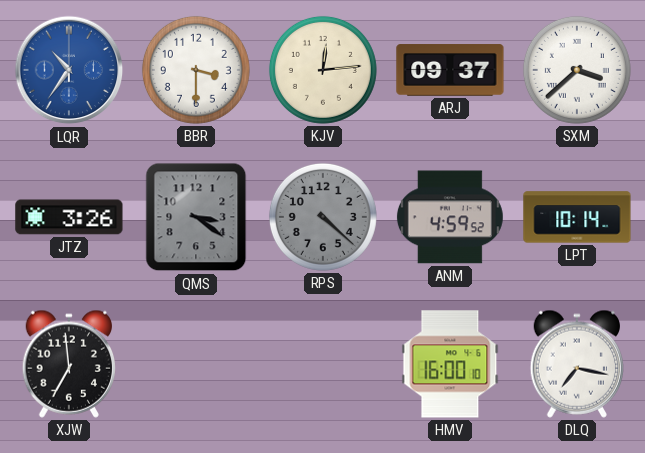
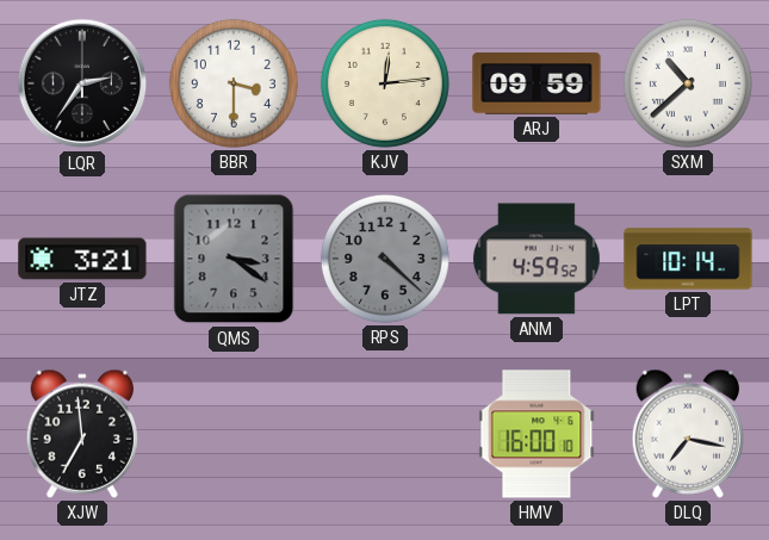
LQR: 10:36 -> 2:36 (82, 83)
LQR dial: blue -> black (82, 83)
ARJ: 09:37 -> 09:59 (537, 83)
SXM: 3:38 -> 10:38 (688, 83)
JTZ: 3:26 -> 3:21 (82, 259)
